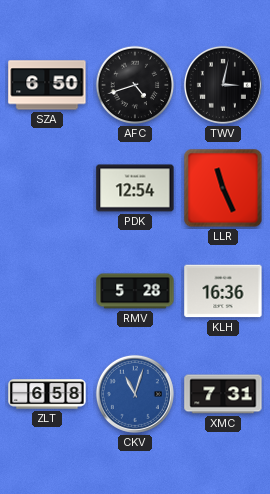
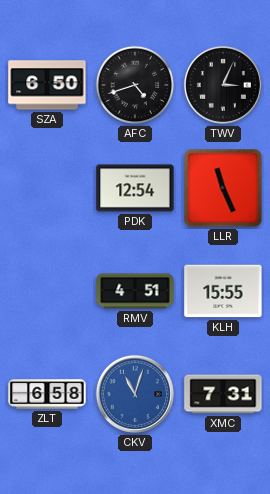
TWV: 3:02 -> 3:04 (223, 85)
RMV: 5:28 -> 4:51 (135, 291)
KLH: 16:36 -> 15:55 (223, 291)
